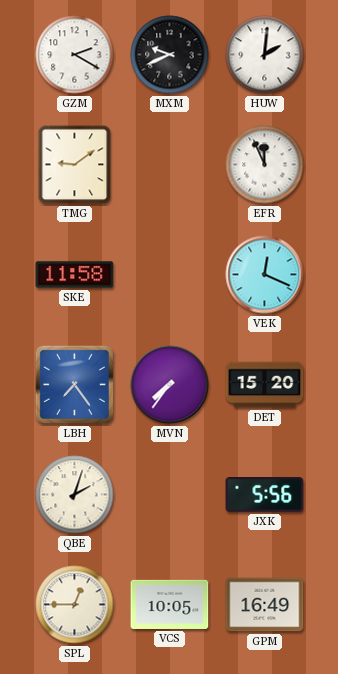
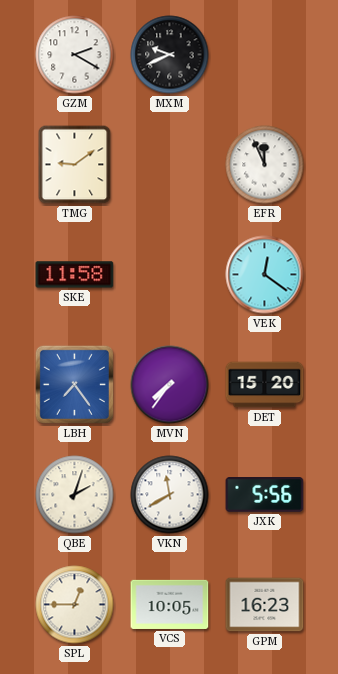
HUW: 2:01 -> none (265, 55)
VEK: 12:19 -> 12:21 (265, 275)
VKN: none -> 11:40 (170, 495)
GPM: 16:49 -> 16:23 (265, 605)
